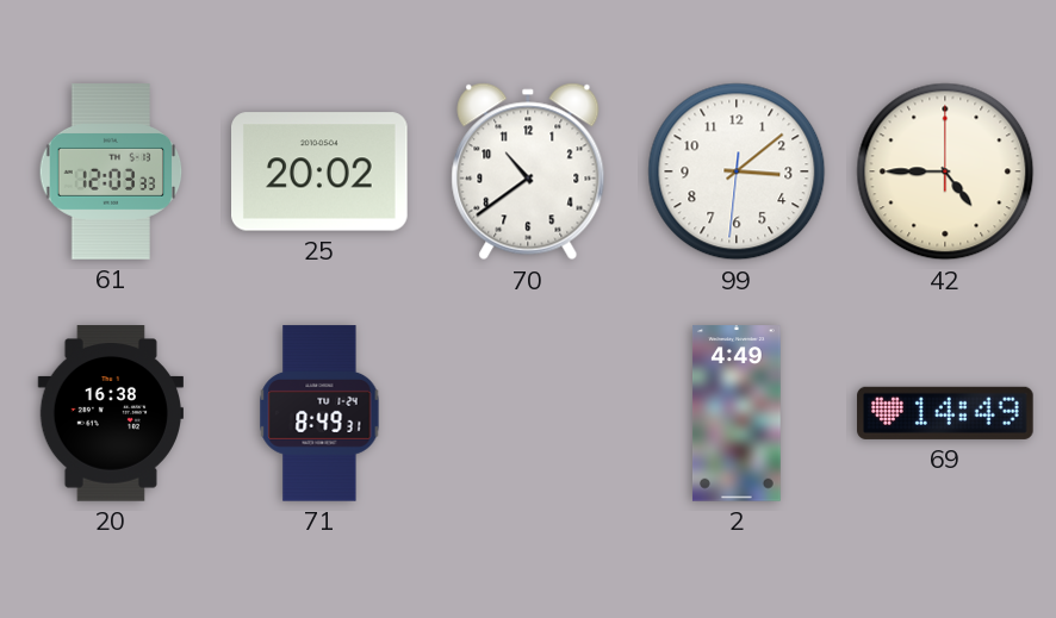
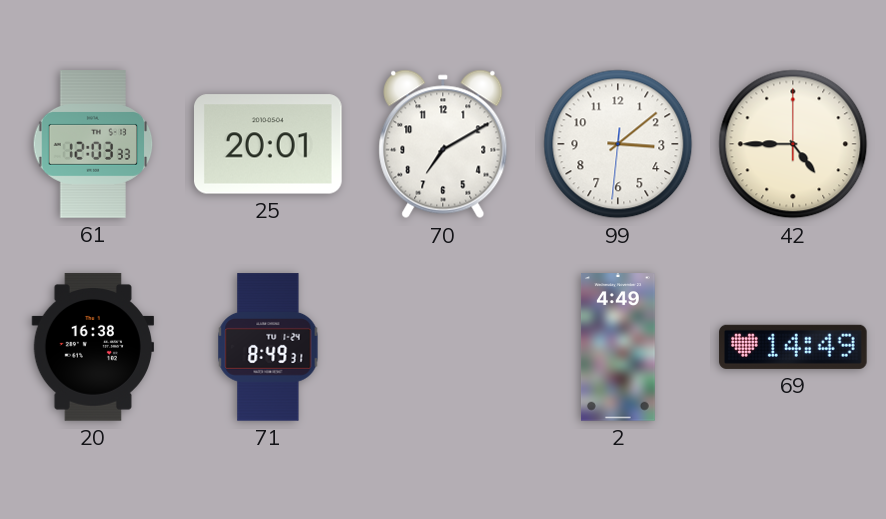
25: 20:02 -> 20:01 (269, 144)
70: 10:39 -> 7:10 (443, 144)
